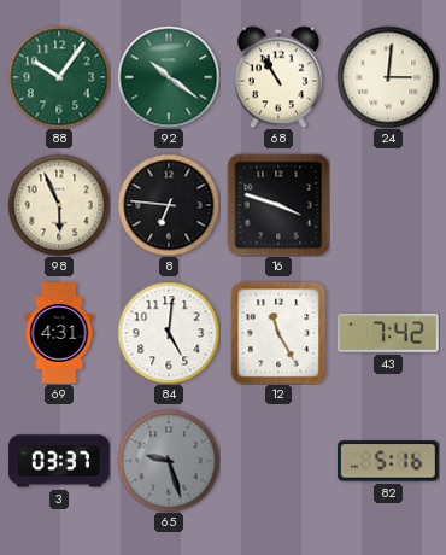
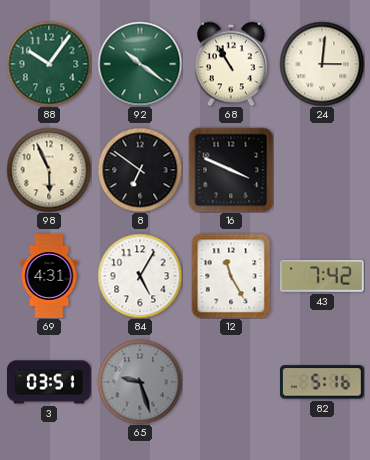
8: 6:46 -> 6:51 (140, 170)
16: 3:48 -> 3:49 (231, 170)
84: 5:01 -> 5:05 (140, 276)
3: 03:37 -> 03:51 (50, 382)
